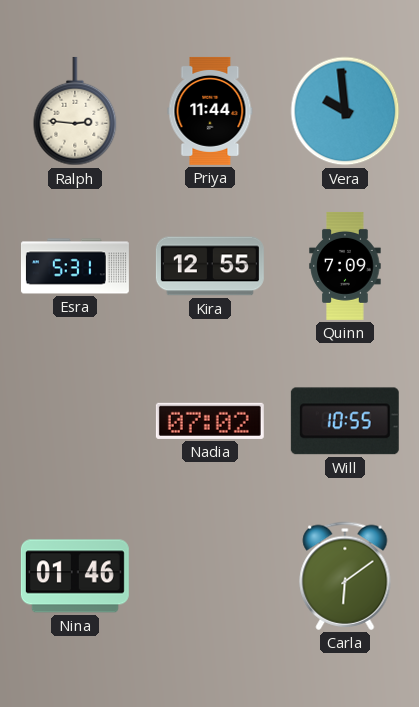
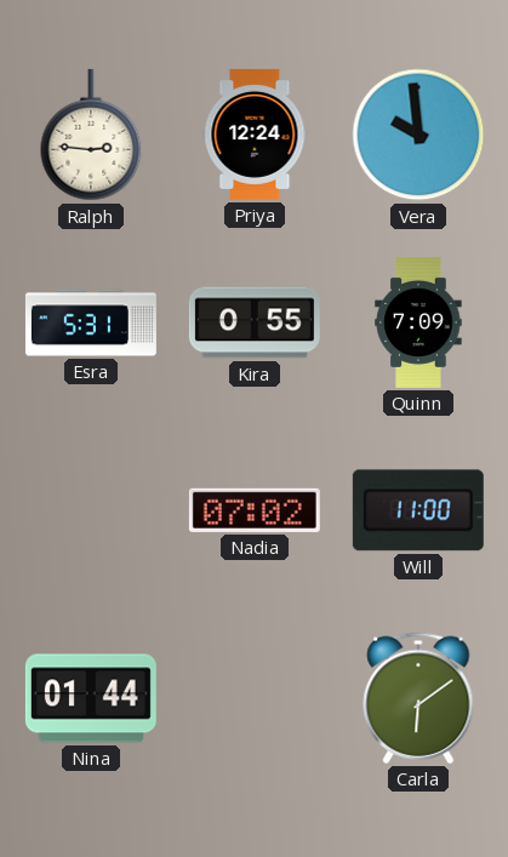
Priya: 11:44 -> 12:24 (255, 135)
Kira: 12:55 -> 0:55 (255, 322)
Will: 10:55 -> 11:00 (418, 510)
Nina: 01:46 -> 01:44 (91, 698)
